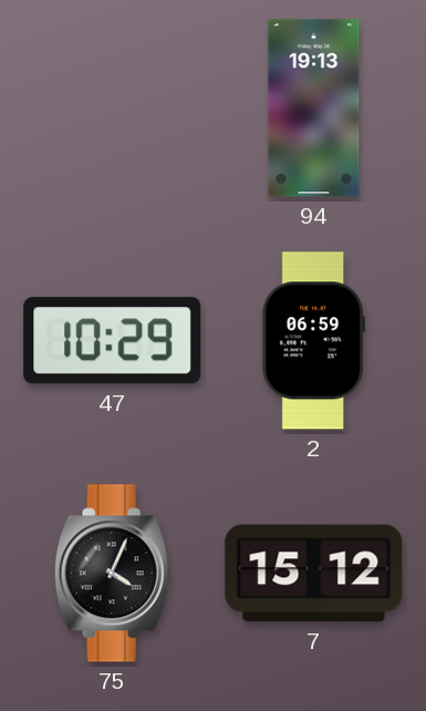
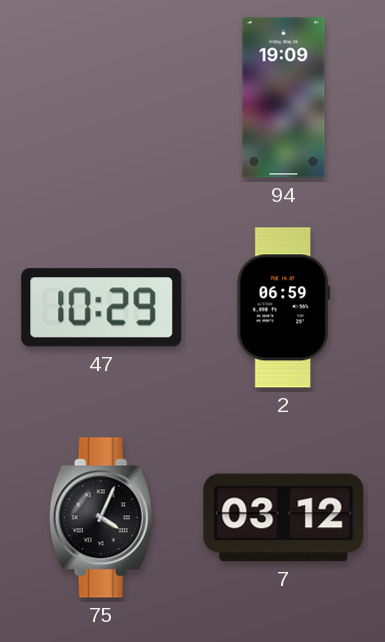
94: 19:13 -> 19:09 (284, 98)
7: 15:12 -> 03:12 (284, 518)
